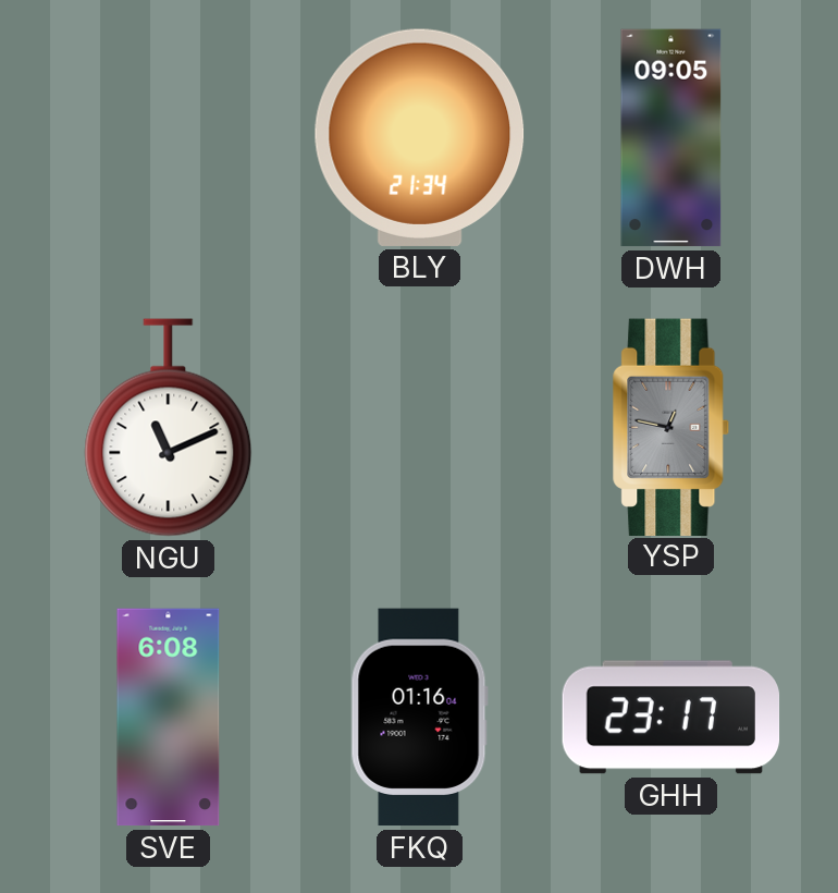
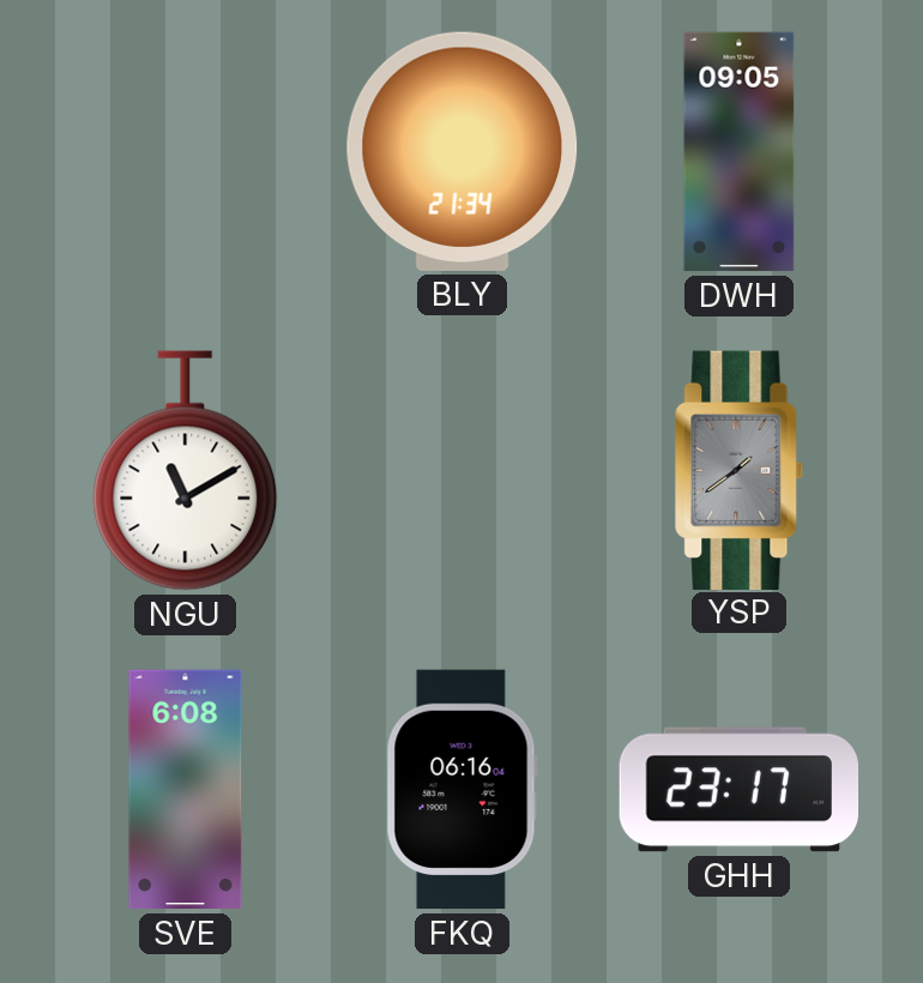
NGU: 11:11 -> 11:10 (186, 471)
YSP: 12:47 -> 1:39 (740, 470)
FKQ: 01:16 -> 06:16 (461, 790)
